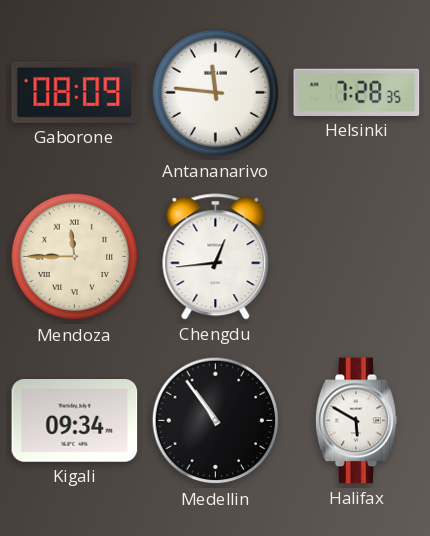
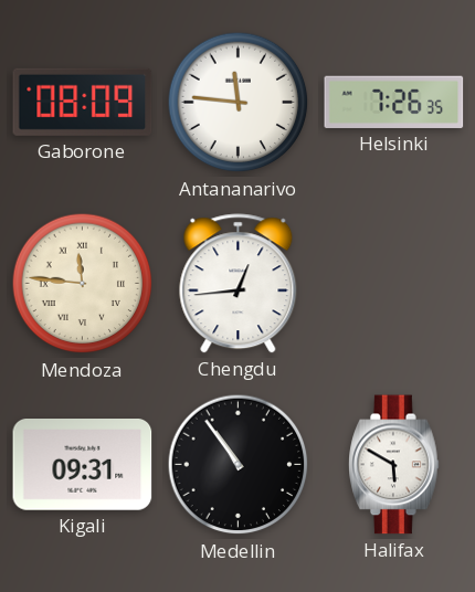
Helsinki: 7:28 -> 7:26 (394, 102)
Mendoza: 11:45 -> 11:46 (83, 284)
Kigali: 09:34 -> 09:31 (83, 465)
